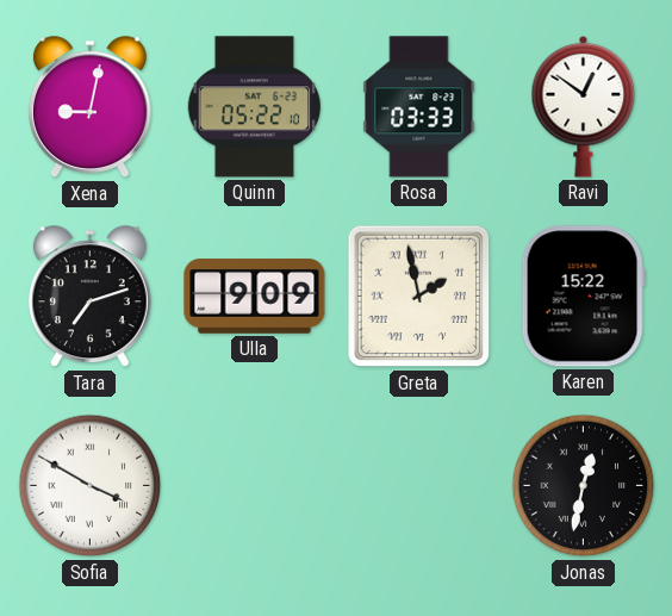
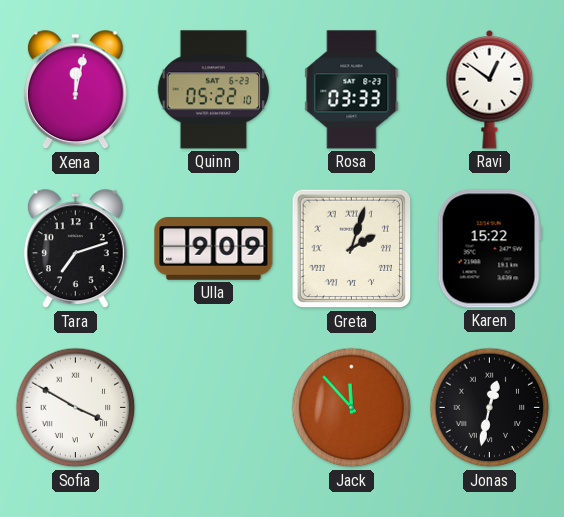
Xena: 9:02 -> 12:02 (75, 90)
Greta: 1:58 -> 2:03 (352, 249)
Jack: none -> 11:53 (352, 408)
